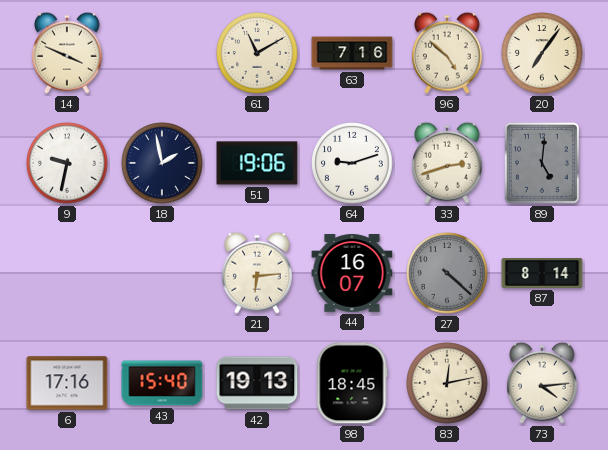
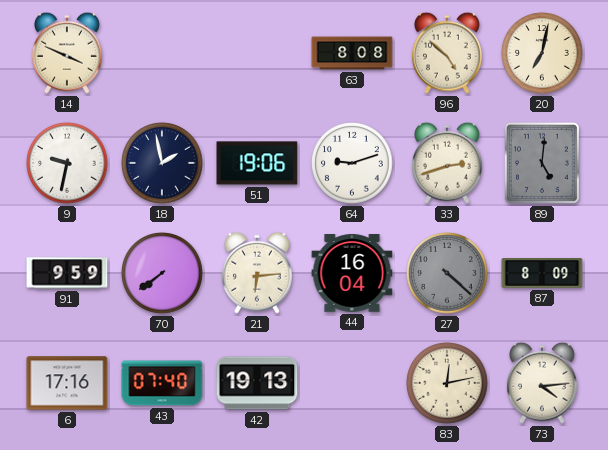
61: 11:10 -> none (257, 53)
63: 7:16 -> 8:08 (352, 53)
20: 7:06 -> 7:02 (542, 53)
91: none -> 9:59 (67, 273)
70: none -> 7:39 (162, 273)
44: 16:07 -> 16:04 (352, 273)
87: 8:14 -> 8:09 (542, 273)
43: 15:40 -> 07:40 (162, 383)
98: 18:45 -> none (352, 383)
